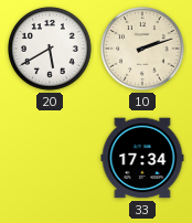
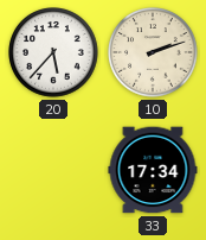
20: 5:40 -> 5:37 (53, 52)
